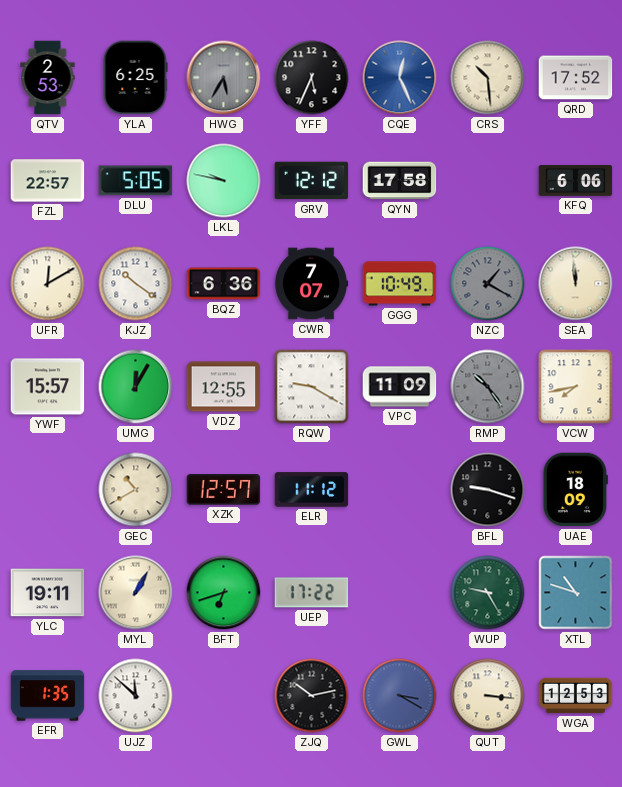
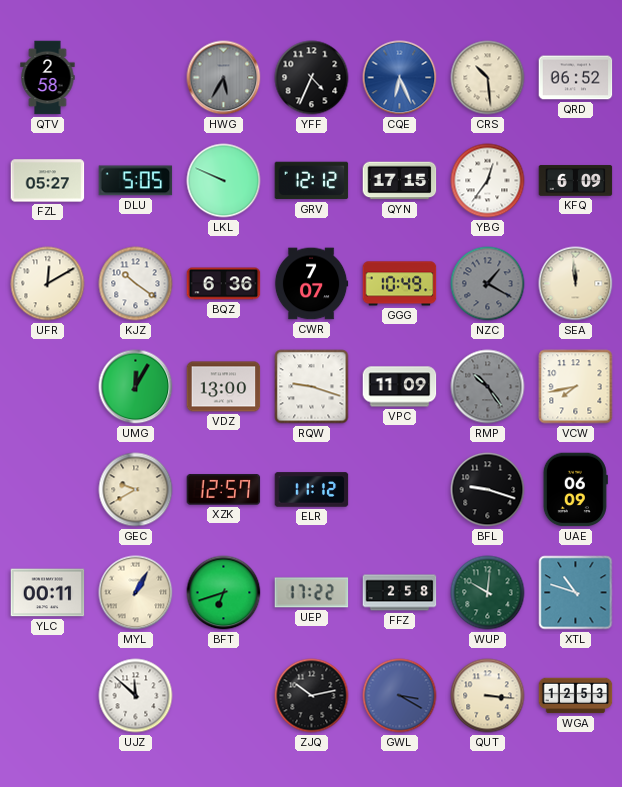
QTV: 2:53 -> 2:58 (48, 78)
YLA: 6:25 -> none (135, 78)
YFF: 5:34 -> 4:34 (312, 78)
CQE: 12:26 -> 6:26 (400, 78)
QRD: 17:52 -> 06:52 (576, 78)
FZL: 22:57 -> 05:27 (48, 181)
LKL: 9:47 -> 9:49 (224, 181)
QYN: 17:58 -> 17:15 (400, 181)
YBG: none -> 12:36 (488, 181)
KFQ: 6:06 -> 6:09 (576, 181)
YWF: 15:57 -> none (48, 387)
VDZ: 12:55 -> 13:00 (224, 387)
RQW: 9:20 -> 9:18 (312, 387)
GEC: 10:40 -> 9:40 (136, 490)
UAE: 18:09 -> 06:09 (575, 490)
YLC: 19:11 -> 00:11 (48, 593)
FFZ: none -> 2:58 (400, 593)
WUP: 9:25 -> 10:01 (488, 593)
EFR: 1:35 -> none (48, 696)
